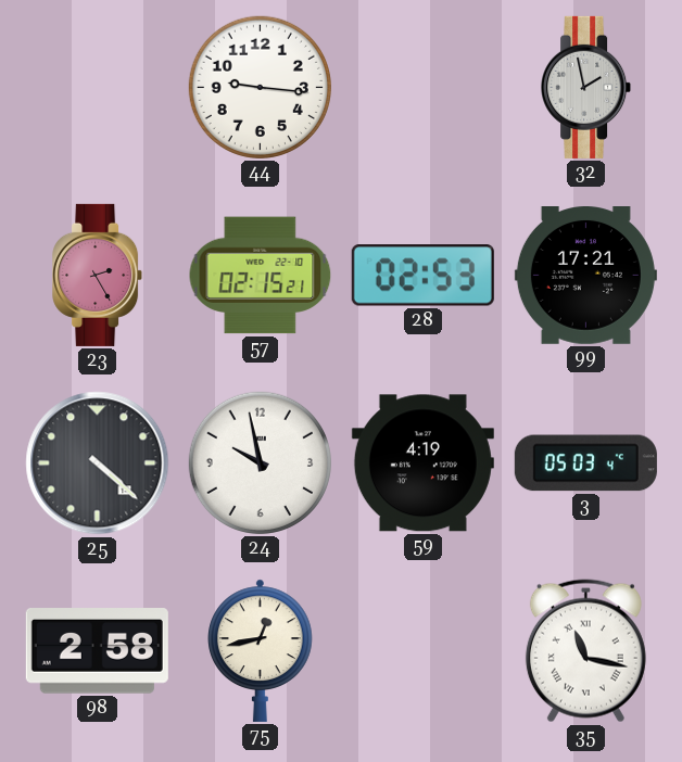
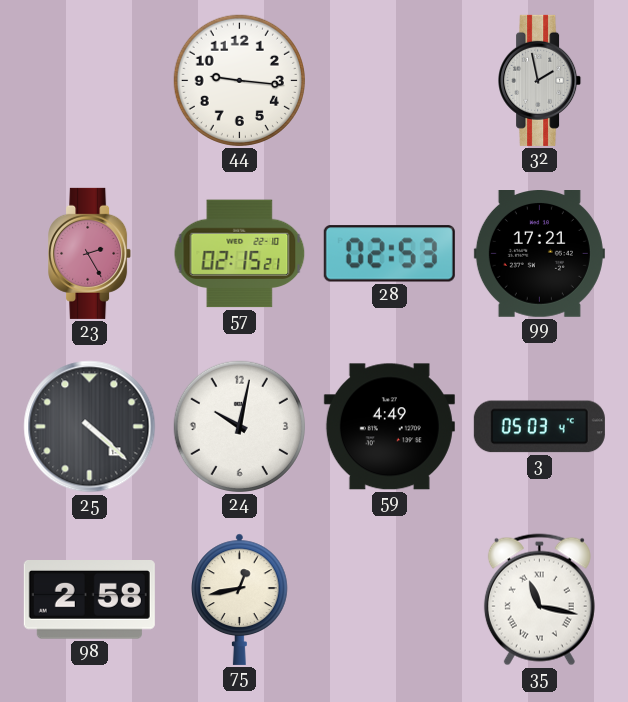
24: 9:58 -> 10:02 (239, 426)
59: 4:19 -> 4:49 (389, 427)
